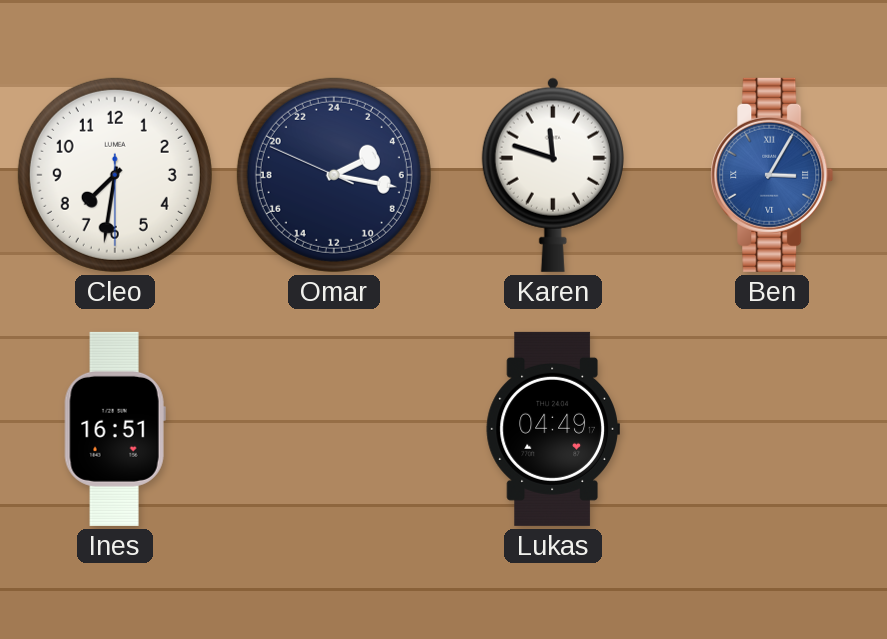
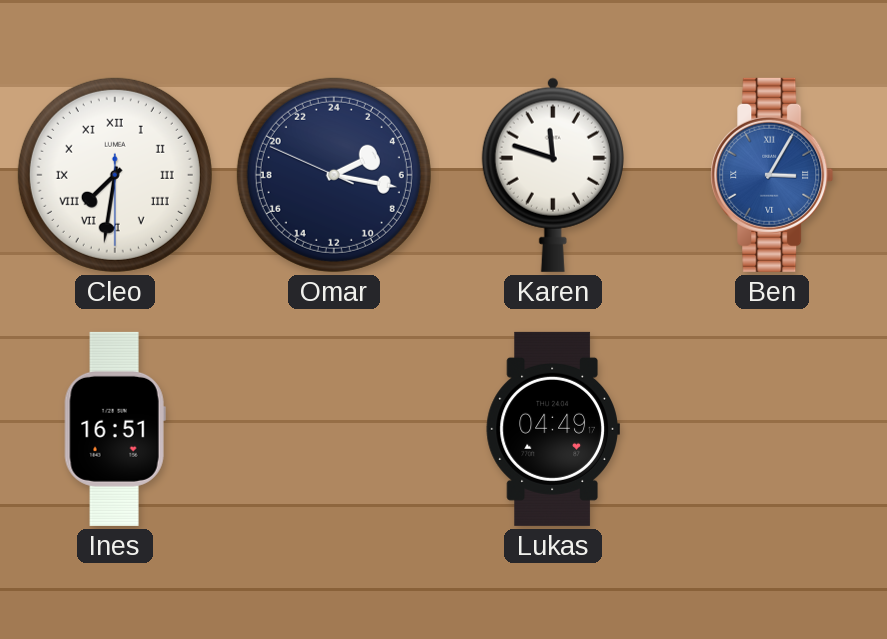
Cleo numerals: Arabic -> Roman (115, 175)
